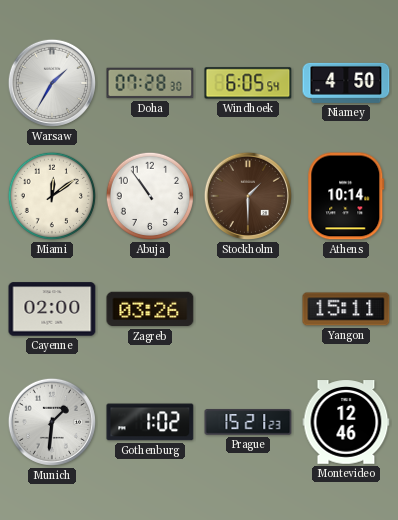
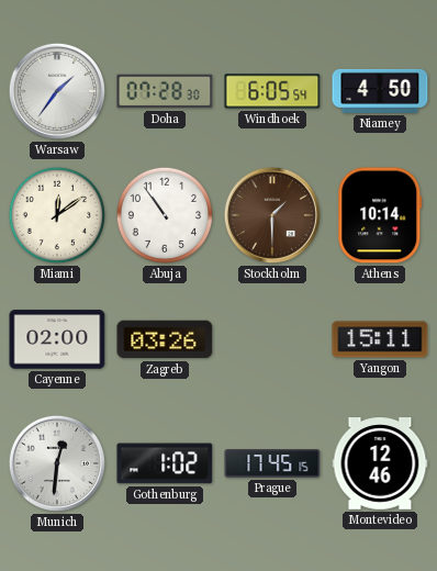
Warsaw: 1:35 -> 1:36 (57, 91)
Munich: 1:31 -> 12:31 (57, 463)
Prague: 15:21 -> 17:45 (272, 463)
